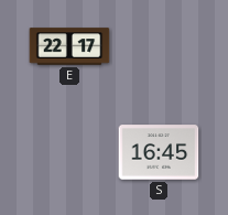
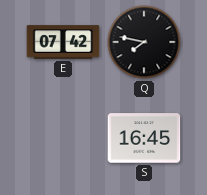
E: 22:17 -> 07:42 (63, 42)
Q: none -> 7:47 (144, 42)
